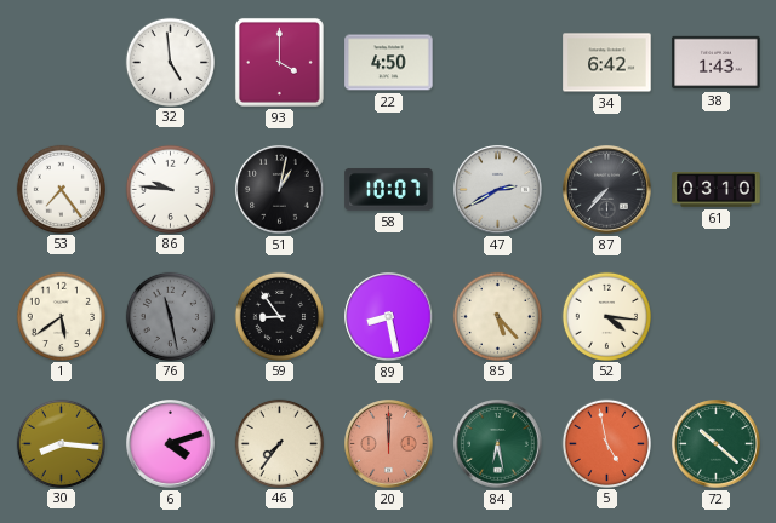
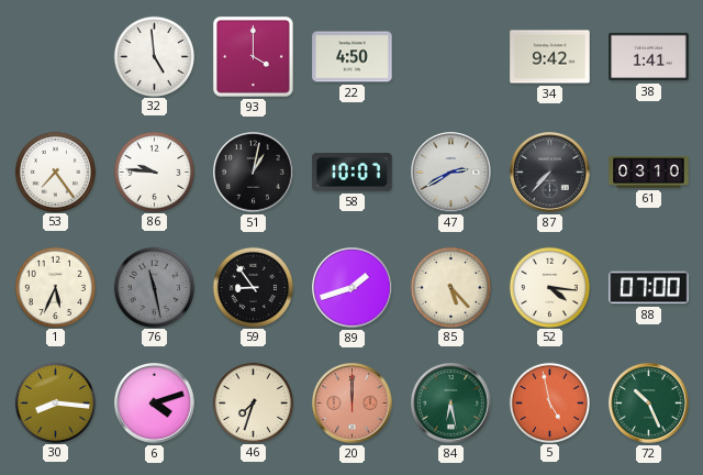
34: 6:42 -> 9:42 (550, 57)
38: 1:43 -> 1:41 (649, 57)
1: 5:39 -> 5:34 (55, 287)
89: 8:28 -> 1:42 (353, 288)
88: none -> 07:00 (649, 288)
46: 7:36 -> 7:33 (253, 402)
72: 10:22 -> 10:26 (649, 404)
